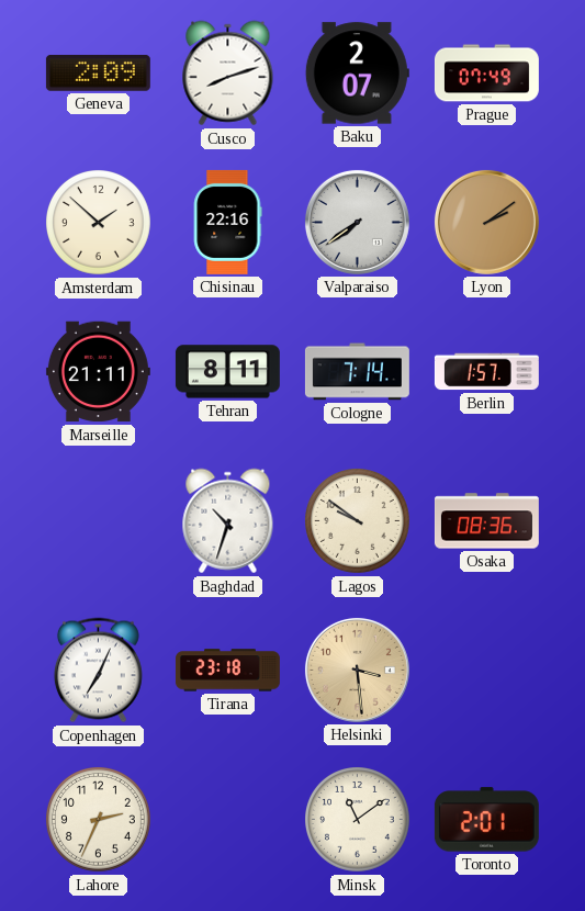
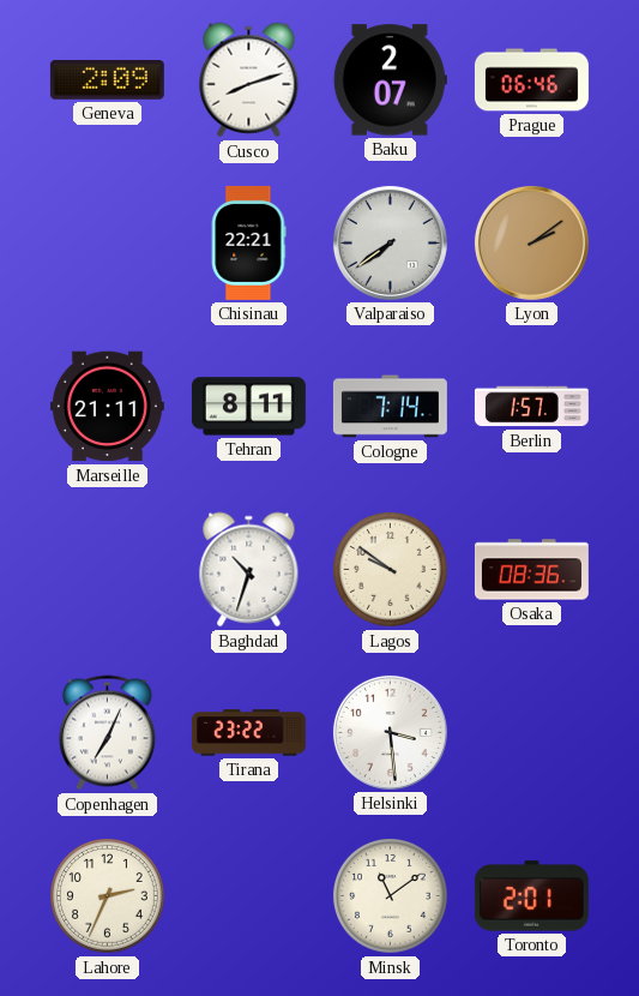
Prague: 07:49 -> 06:46 (531, 80)
Amsterdam: 1:52 -> none (99, 223)
Chisinau: 22:16 -> 22:21 (249, 242)
Tirana: 23:18 -> 23:22 (248, 733)
Helsinki dial: champagne -> white (390, 732)
